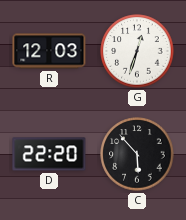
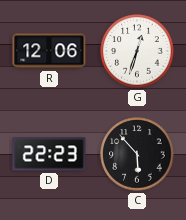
R: 12:03 -> 12:06 (49, 51)
D: 22:20 -> 22:23 (49, 154)
